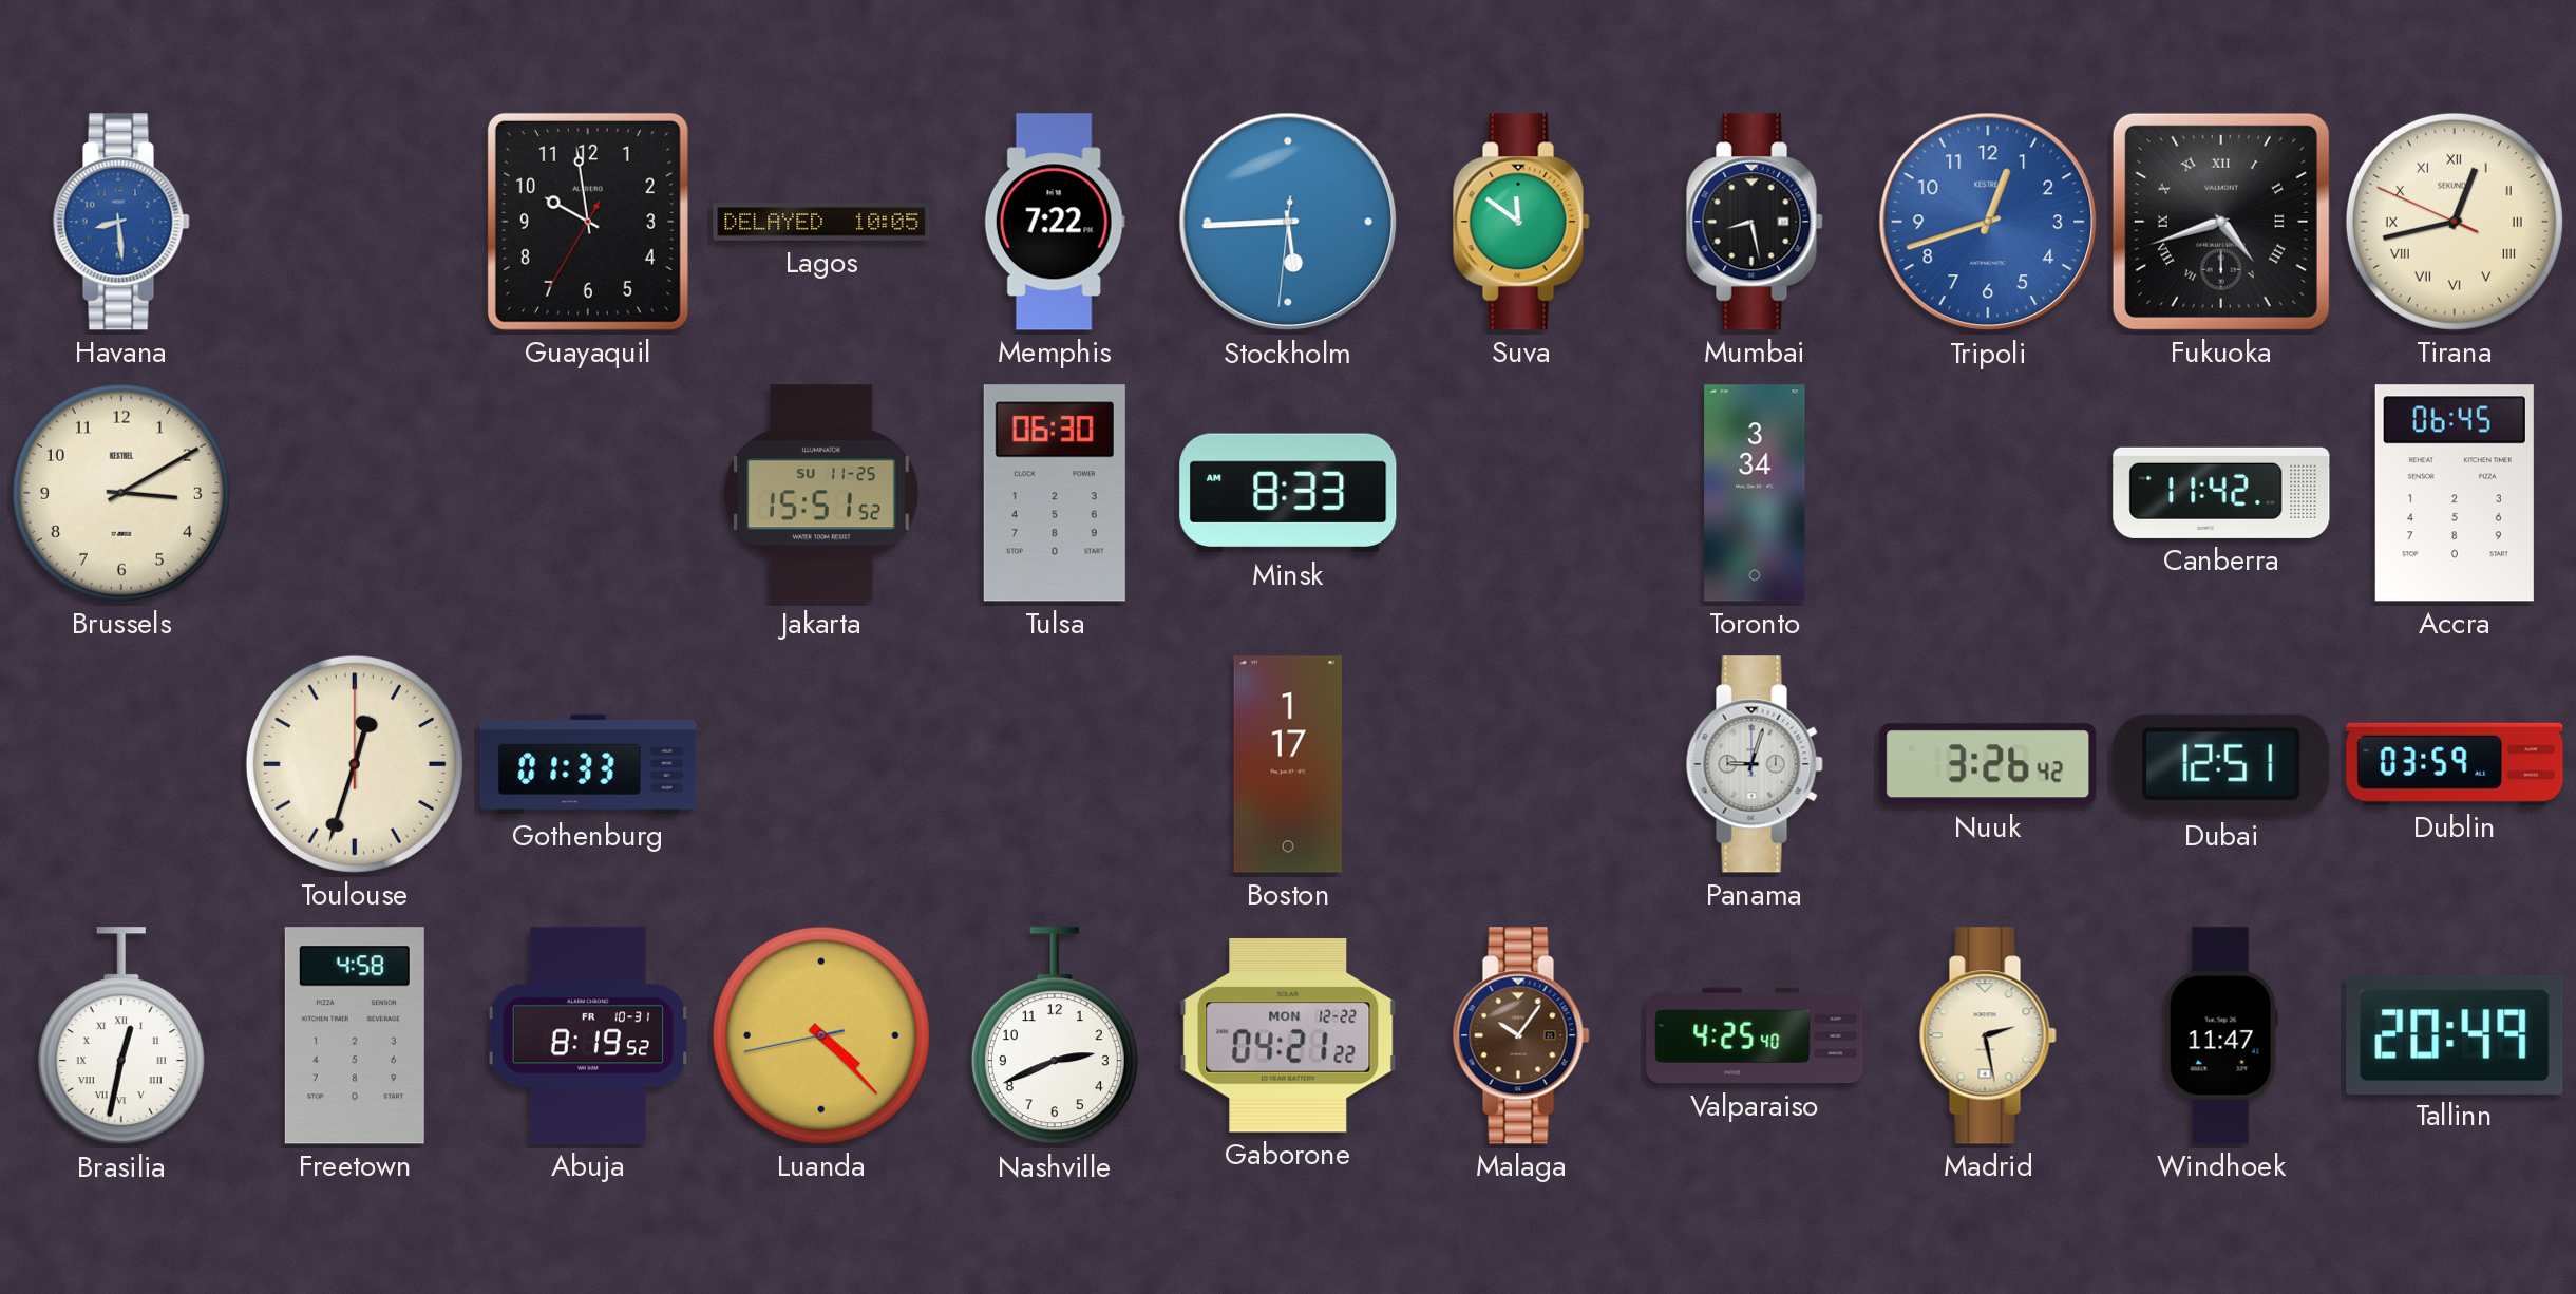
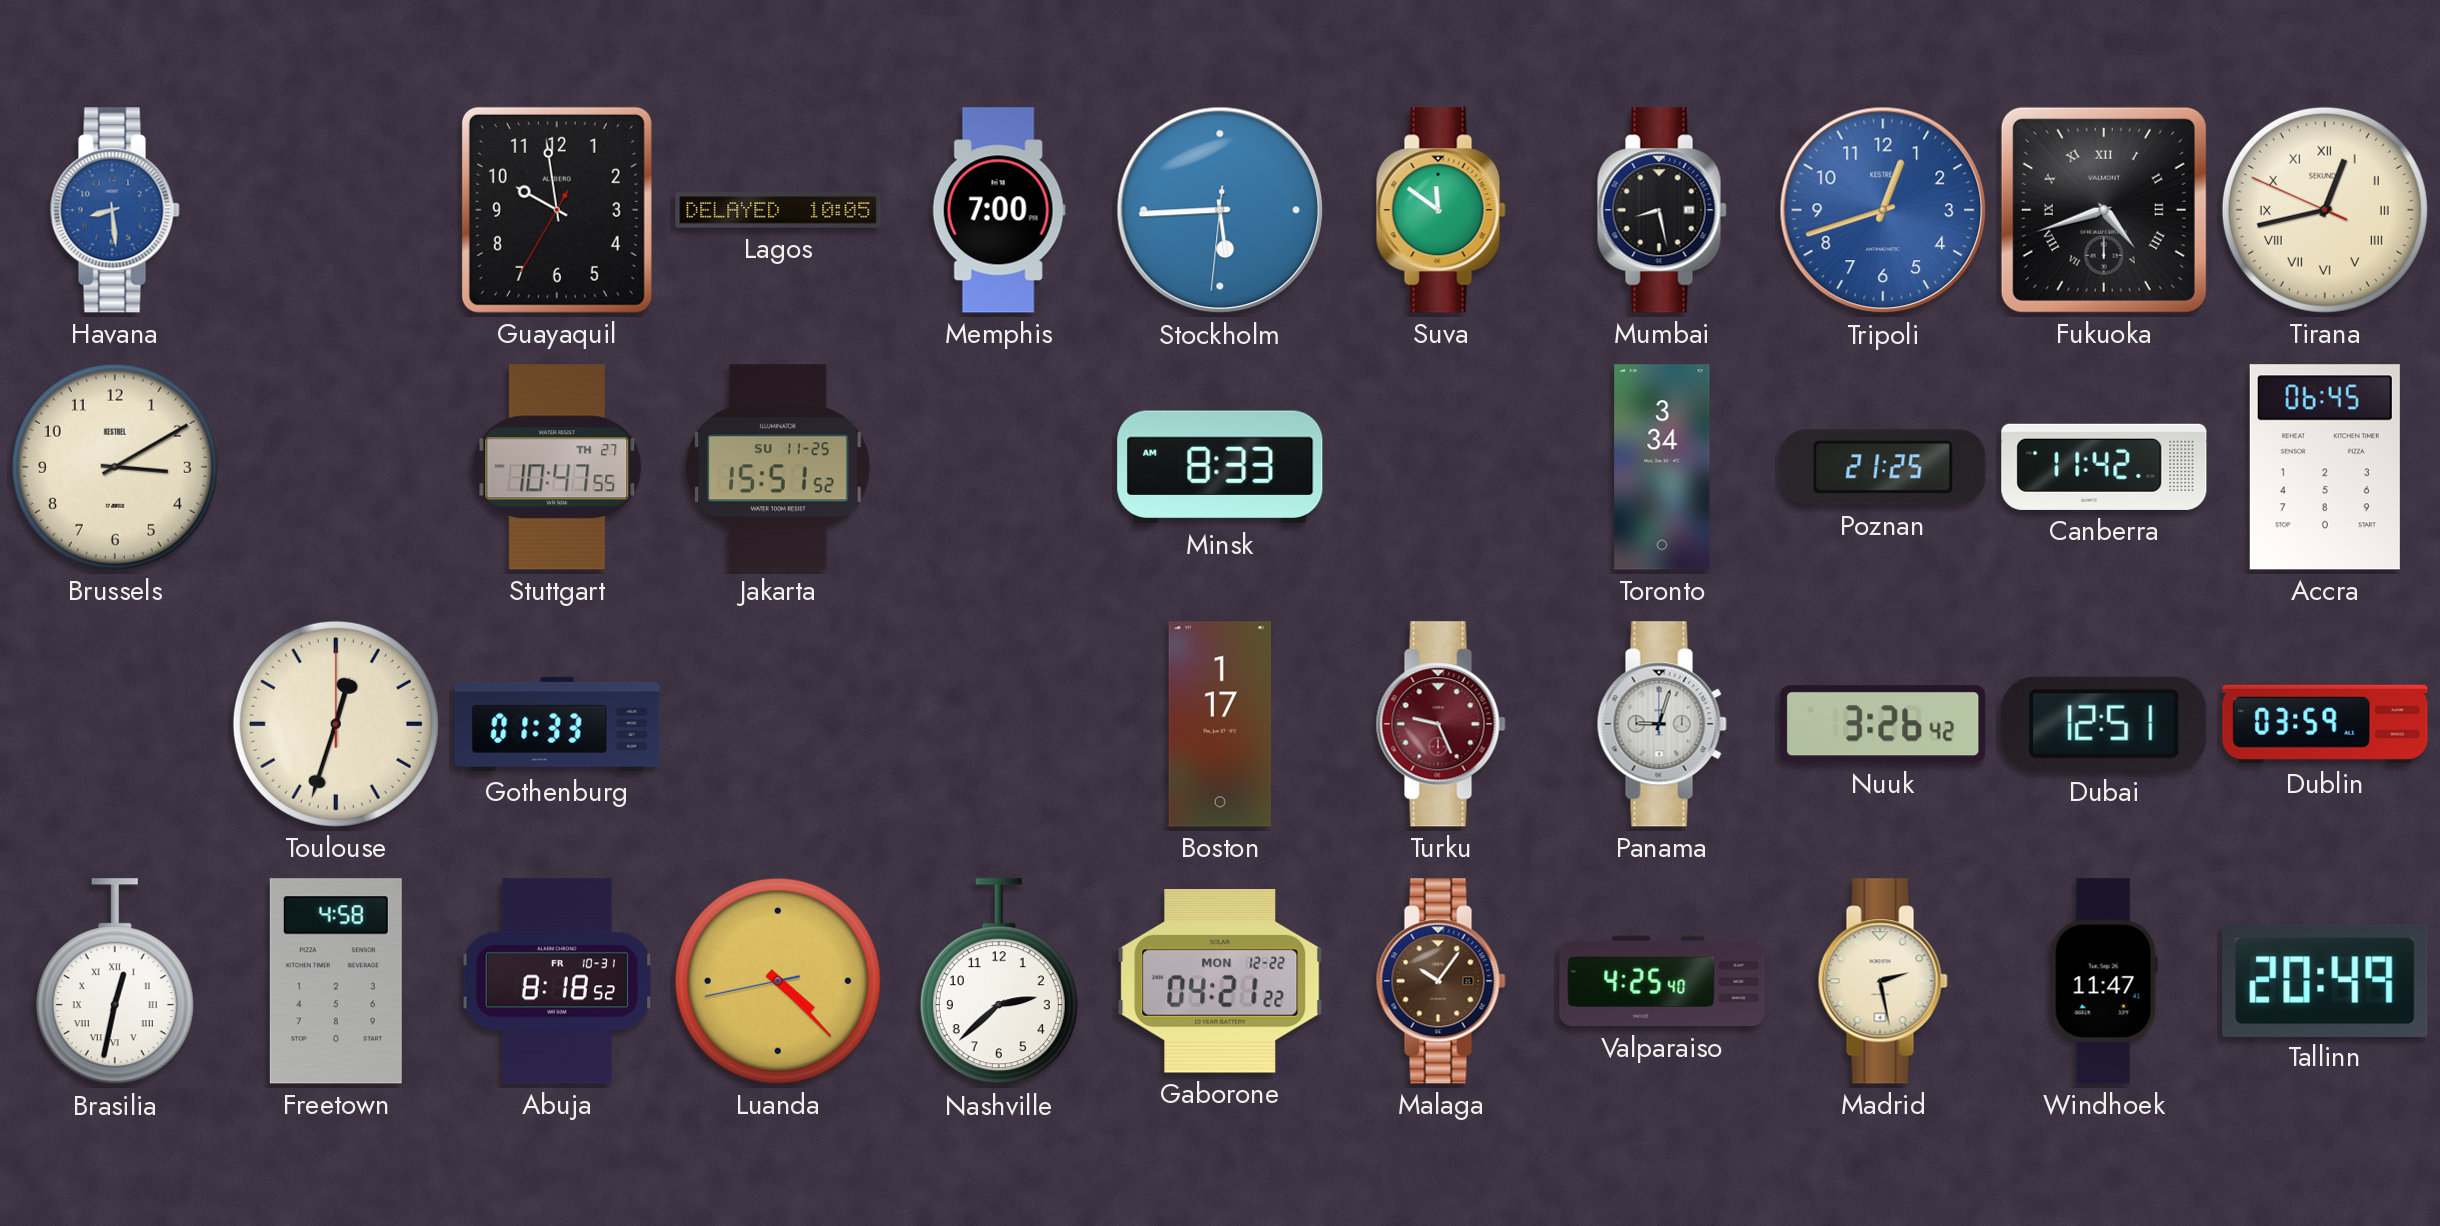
Memphis: 7:22 -> 7:00 (999, 210)
Stuttgart: none -> 10:47 (557, 467)
Tulsa: 06:30 -> none (1055, 493)
Poznan: none -> 21:25 (1883, 467)
Turku: none -> 9:26 (1441, 724)
Abuja: 8:19 -> 8:18 (557, 981)
Nashville: 2:41 -> 2:38 (999, 982)
